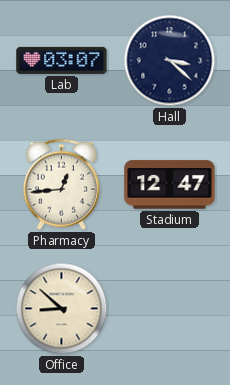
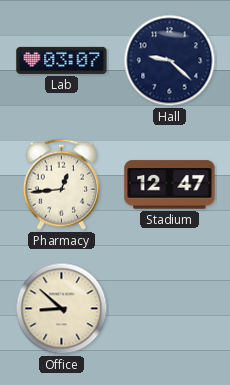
Hall: 3:22 -> 9:22 (170, 61)
